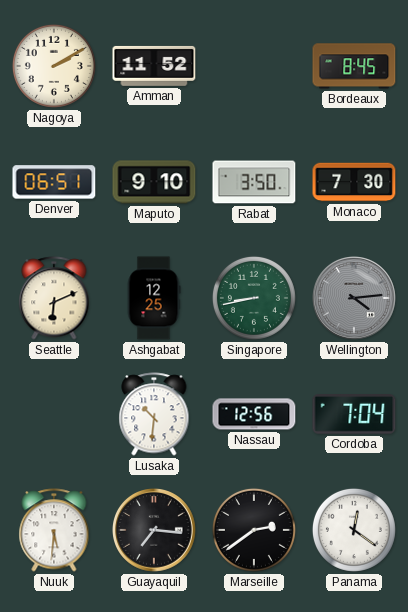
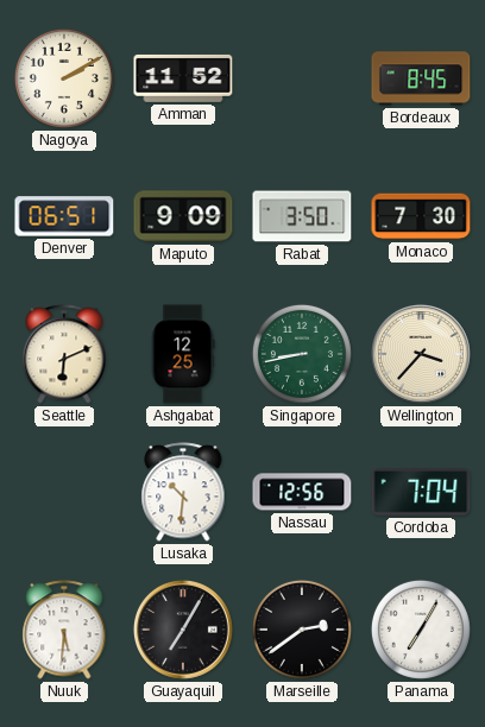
Maputo: 9:10 -> 9:09 (183, 216)
Wellington: 4:14 -> 3:37 (422, 355)
Wellington dial: grey -> cream (422, 355)
Guayaquil: 7:16 -> 7:05 (184, 631)
Panama: 12:21 -> 7:05 (421, 630)
